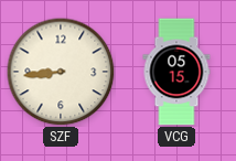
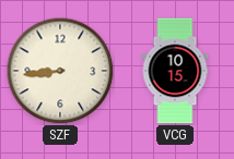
VCG: 05:15 -> 10:15 (175, 71)
